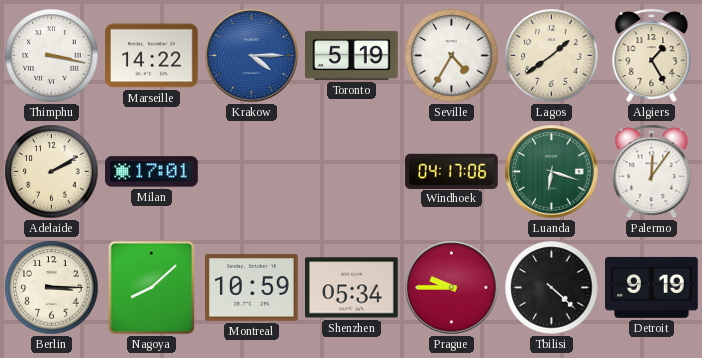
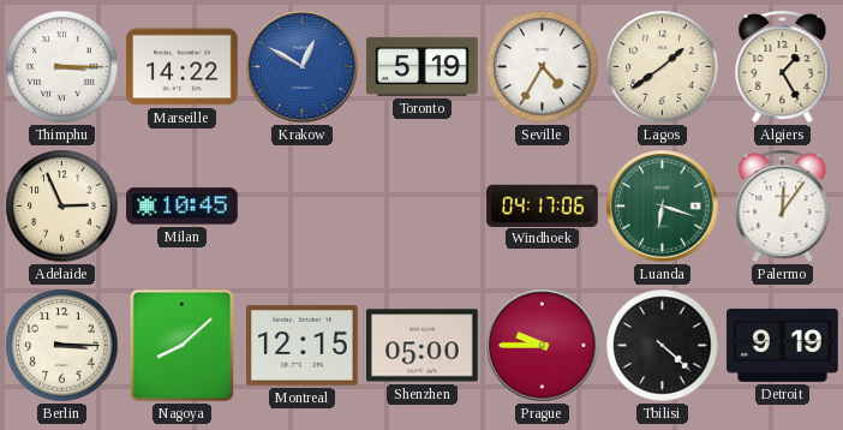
Thimphu: 3:17 -> 3:15 (62, 67)
Krakow: 4:15 -> 12:50 (303, 67)
Adelaide: 2:10 -> 2:56 (62, 207)
Milan: 17:01 -> 10:45 (183, 207)
Montreal: 10:59 -> 12:15 (303, 346)
Shenzhen: 05:34 -> 05:00 (423, 346)
